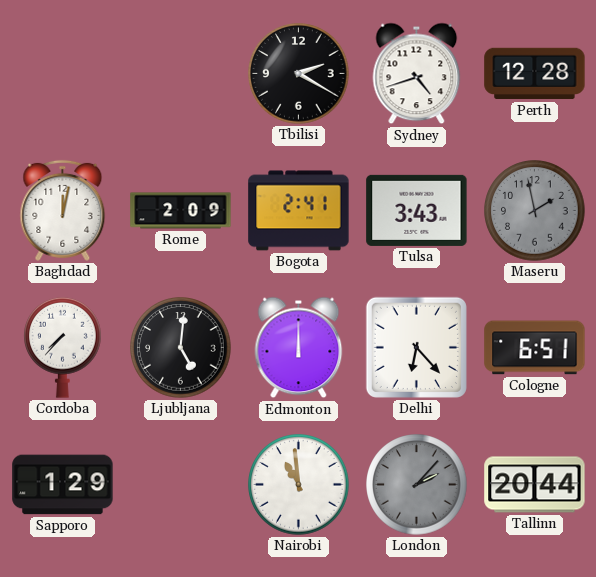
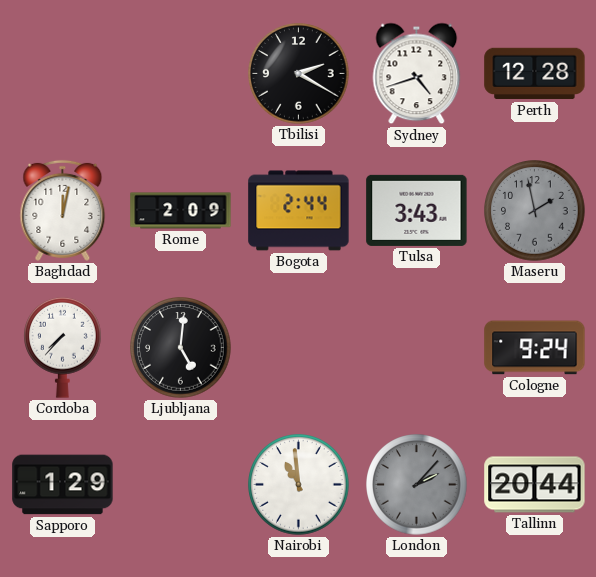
Bogota: 2:41 -> 2:44 (299, 211)
Edmonton: 12:00 -> none (299, 348)
Delhi: 6:23 -> none (416, 347)
Cologne: 6:51 -> 9:24 (535, 348)
